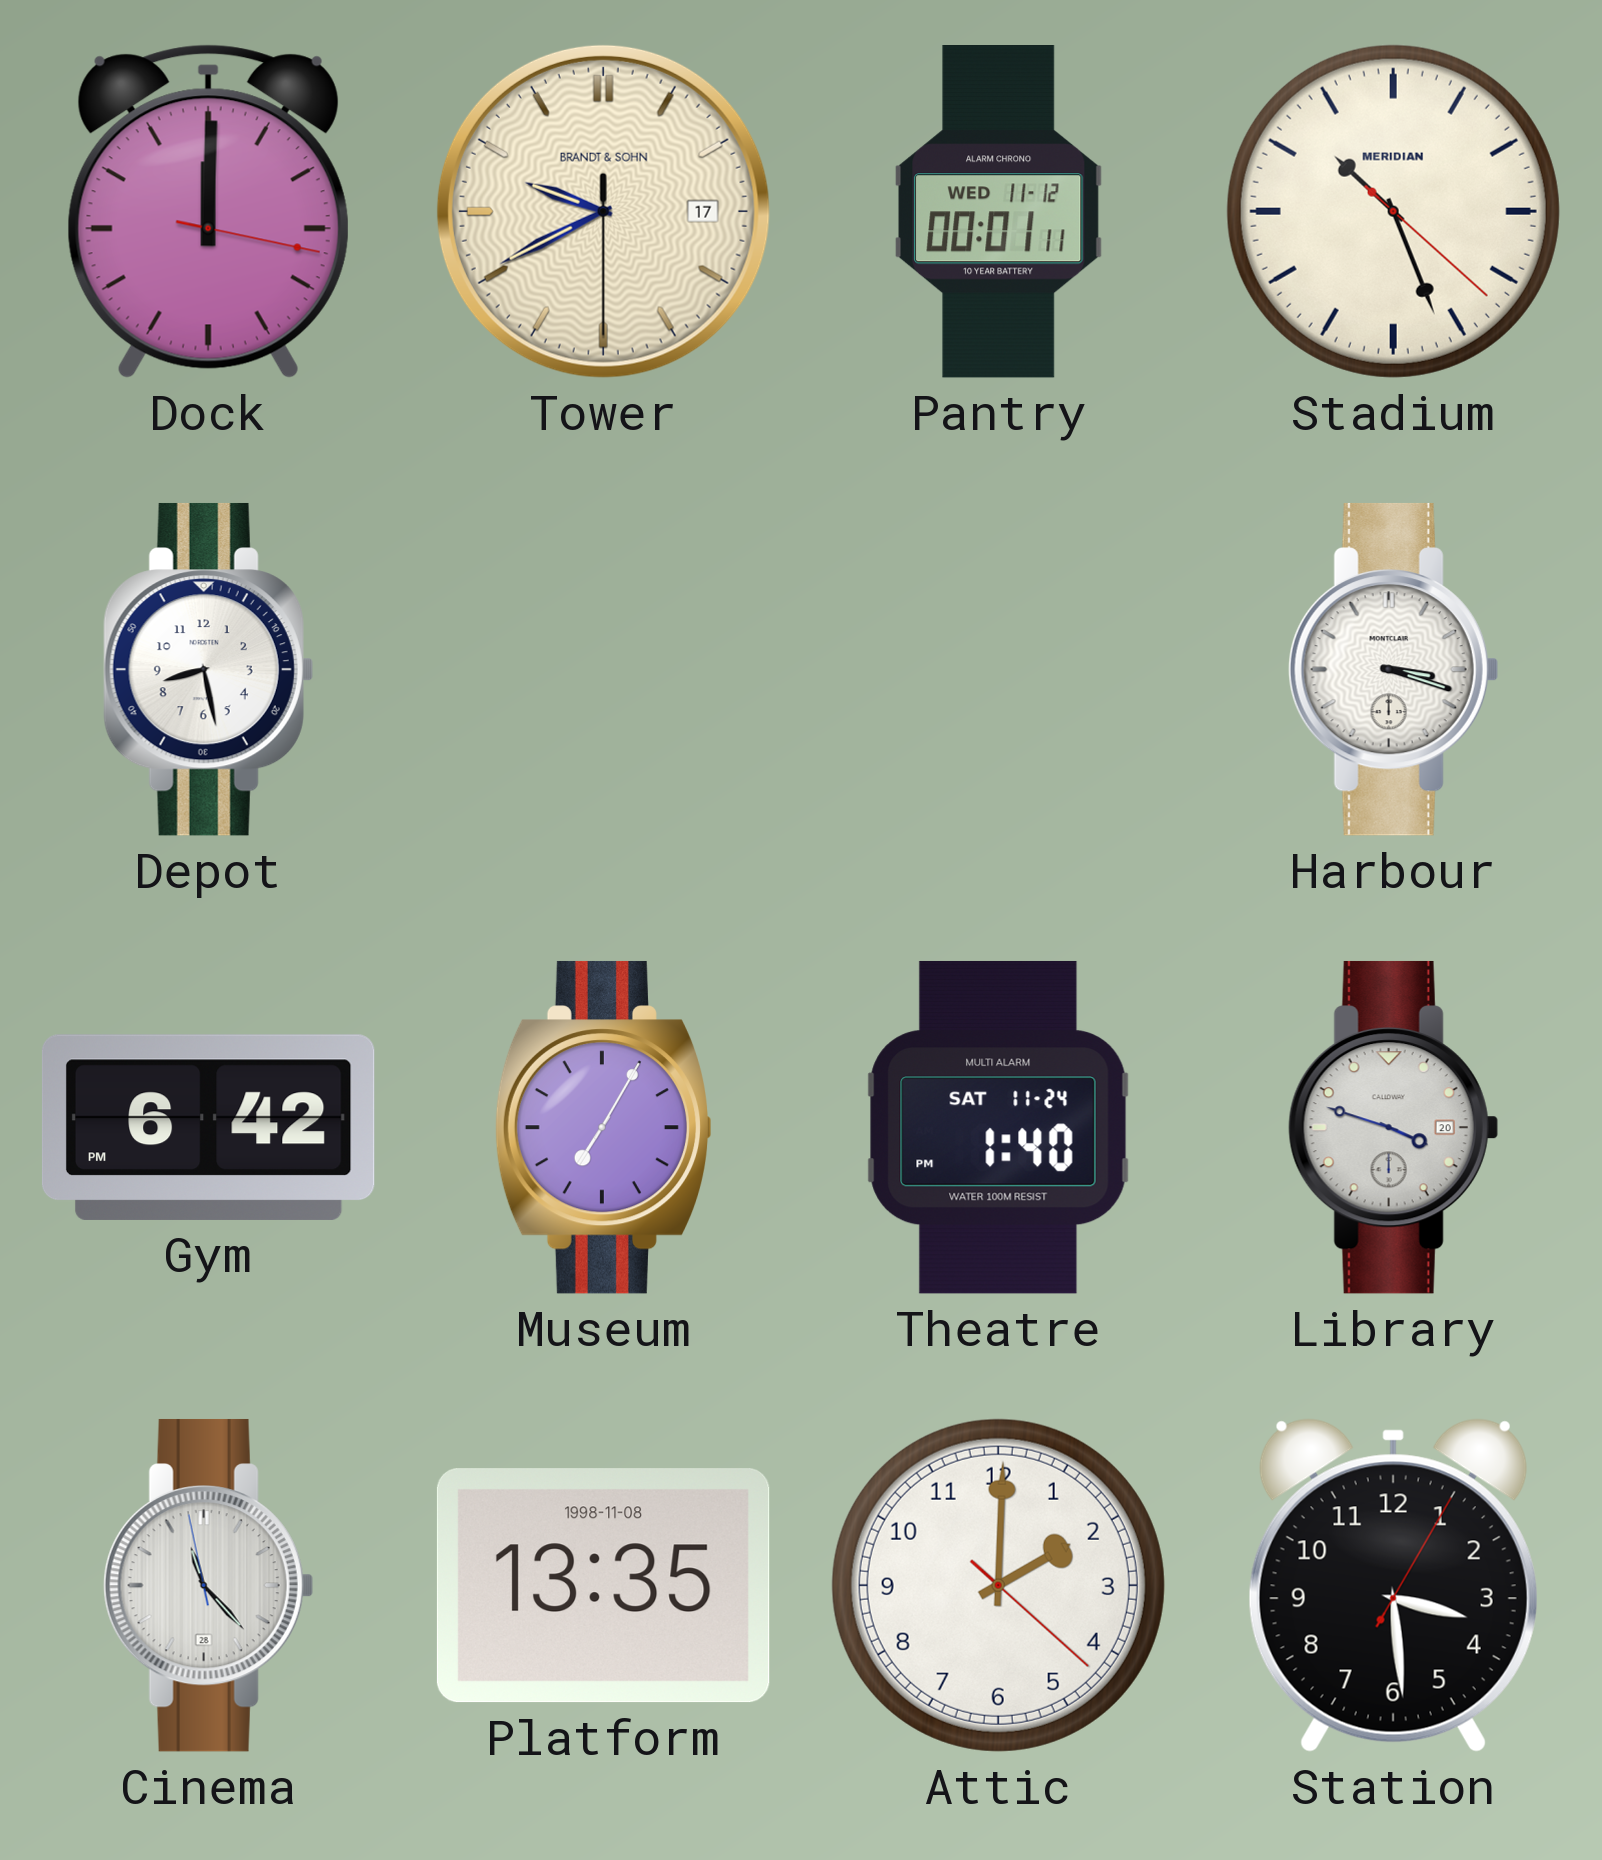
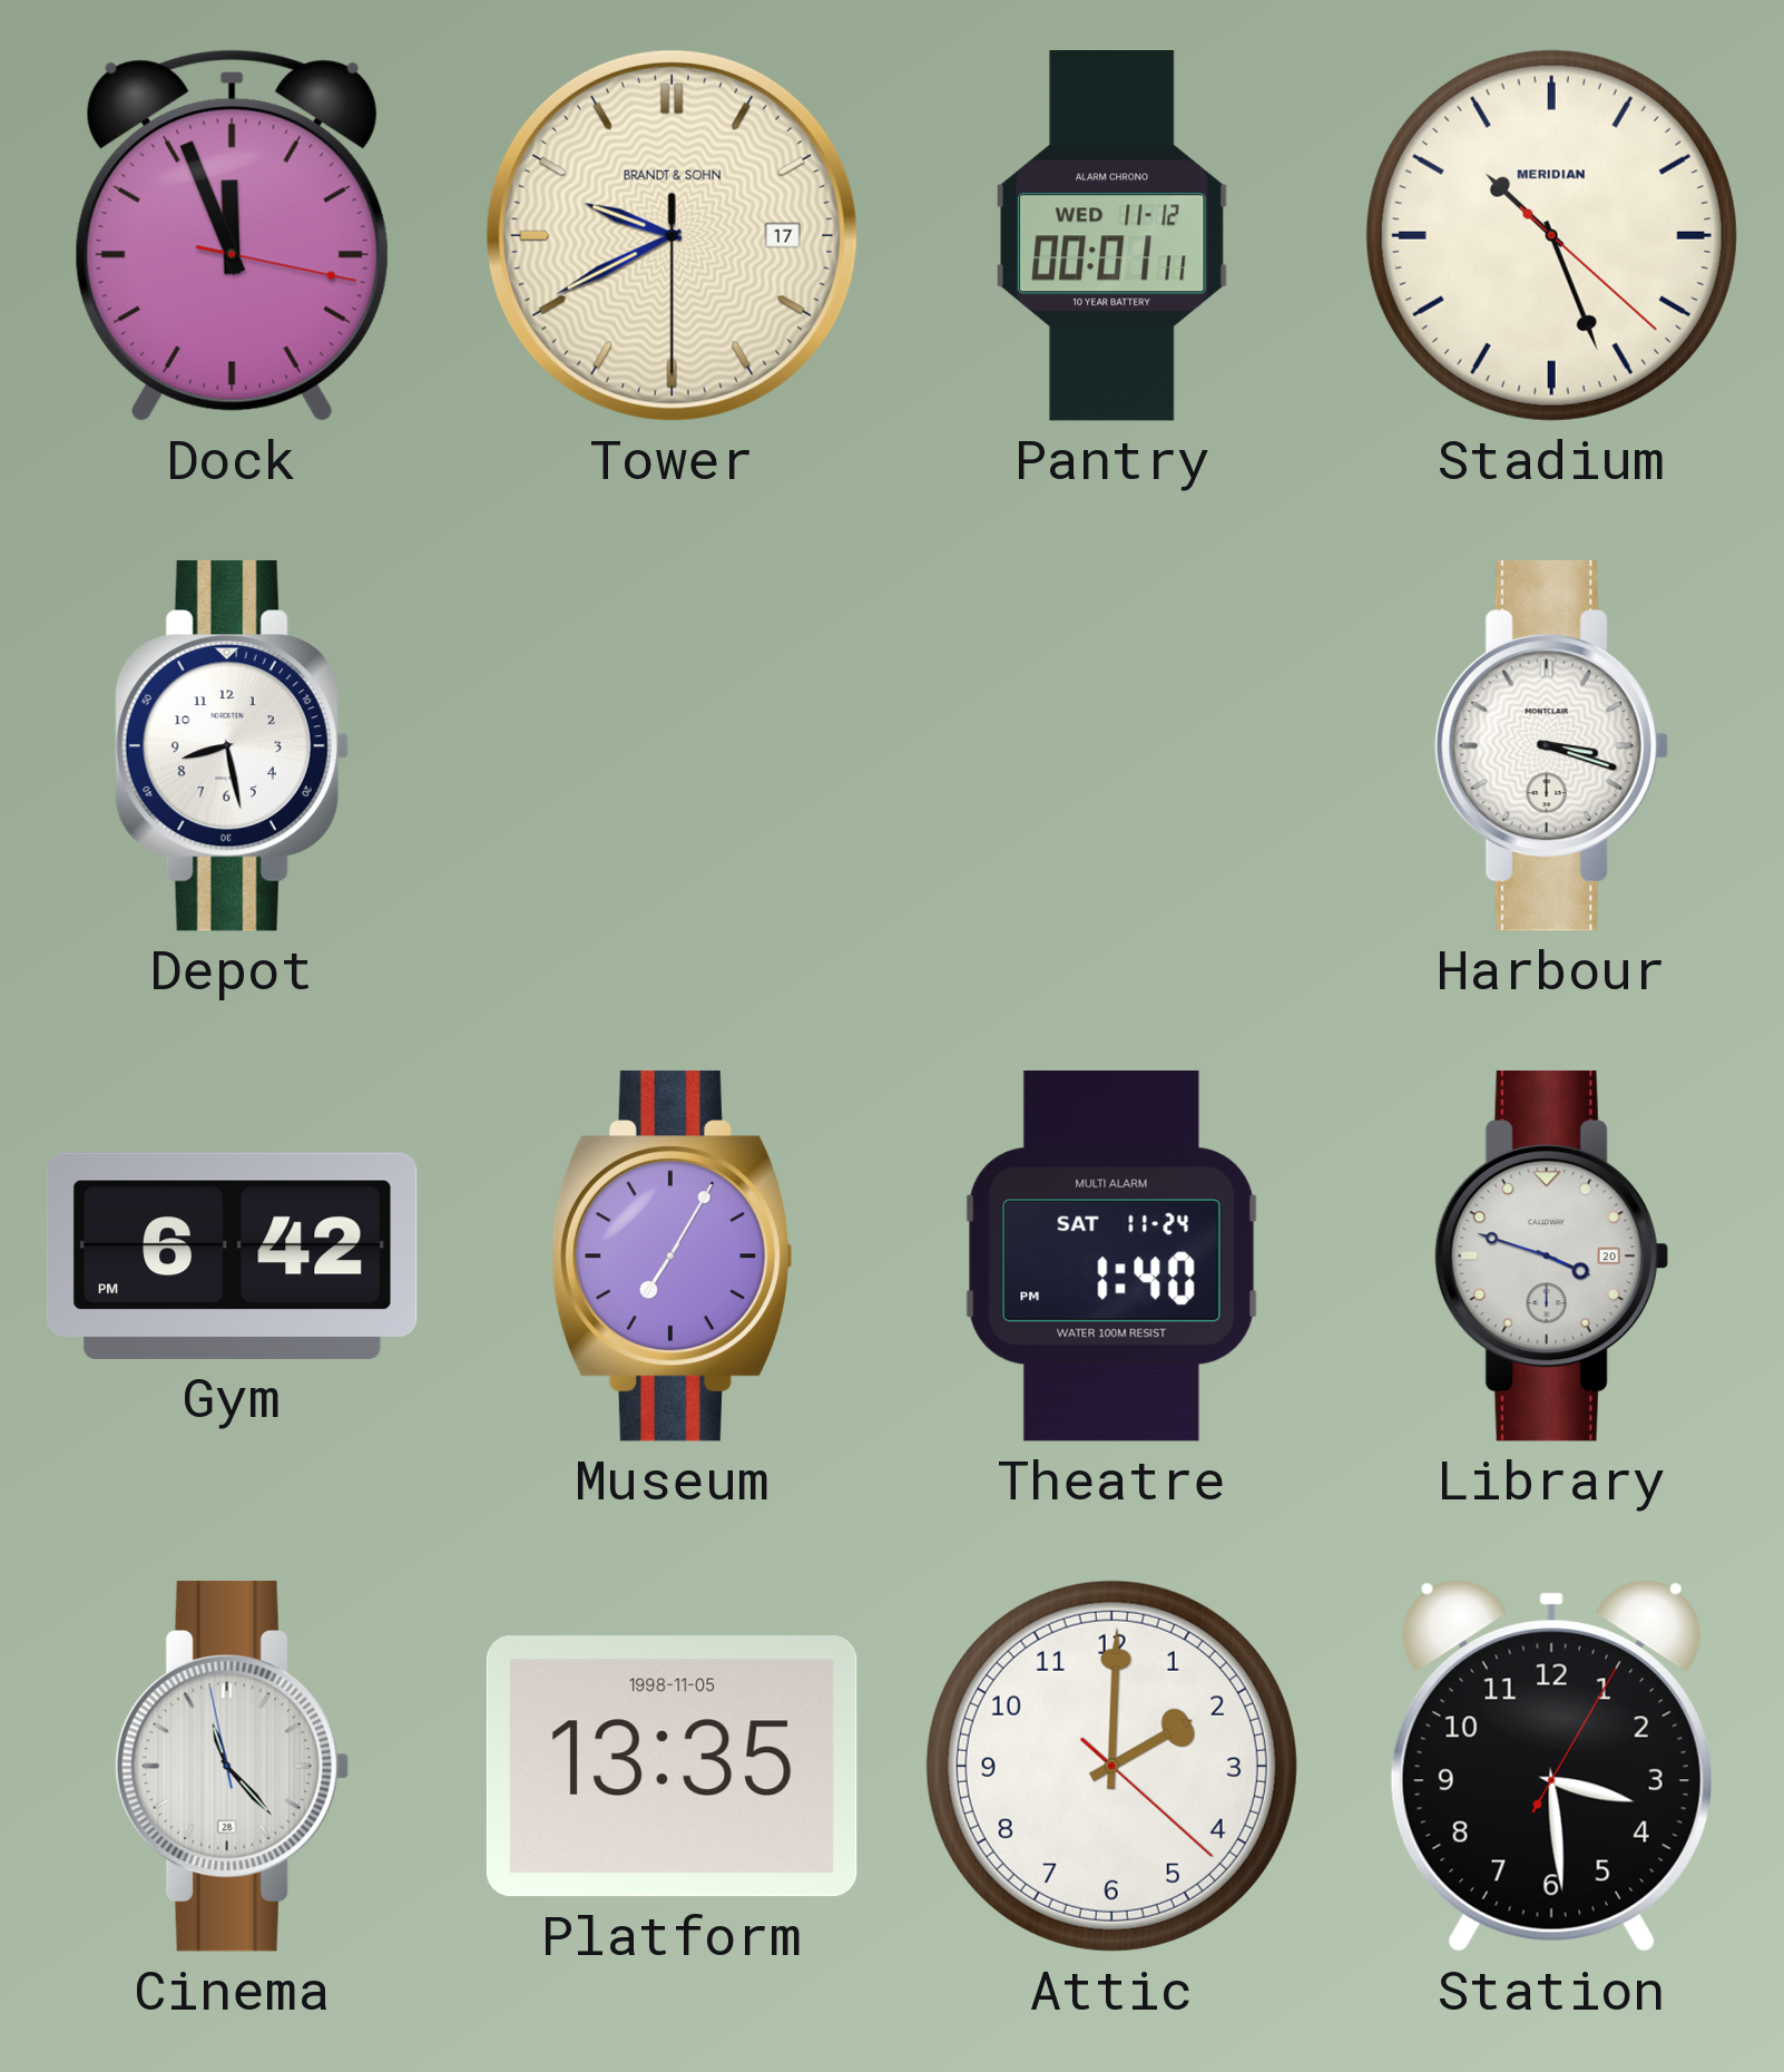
Dock: 12:00 -> 11:56 (232, 235)
Platform date: 1998-11-08 -> 1998-11-05 (672, 1767)
